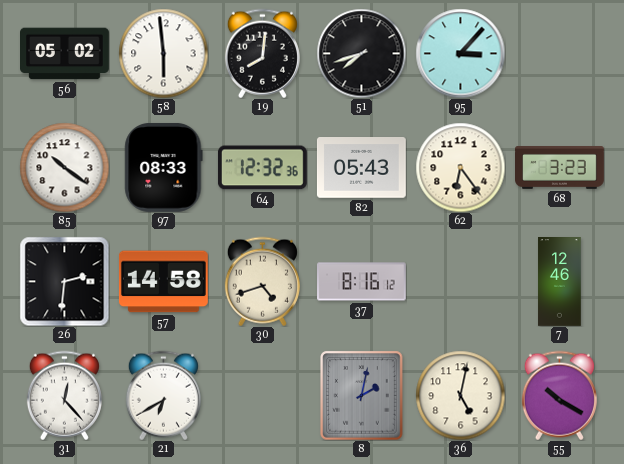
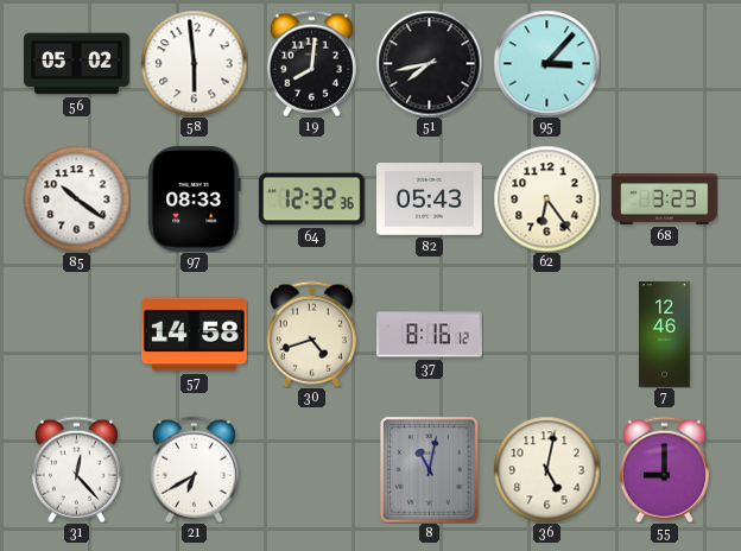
51: 7:42 -> 7:43 (429, 63)
26: 2:31 -> none (64, 281)
8: 2:02 -> 11:02 (430, 469)
55: 10:20 -> 9:00 (664, 469)
